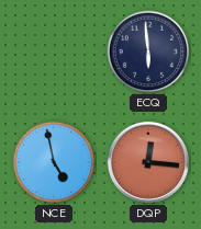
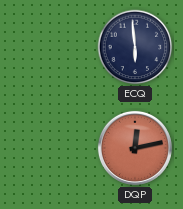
NCE: 4:58 -> none (54, 162)
DQP: 12:16 -> 12:13 (135, 148)
